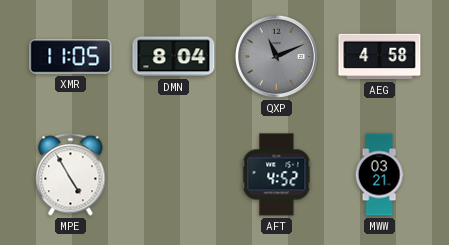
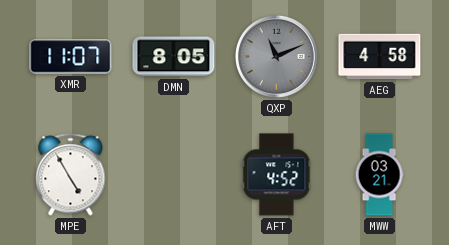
XMR: 11:05 -> 11:07 (71, 57)
DMN: 8:04 -> 8:05 (174, 57)
